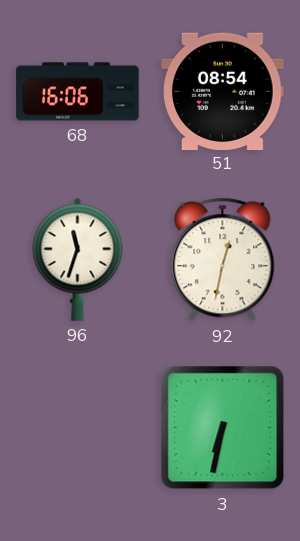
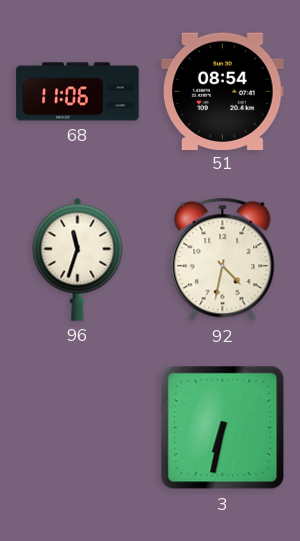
68: 16:06 -> 11:06 (78, 92)
92: 12:32 -> 4:32 (223, 260)
